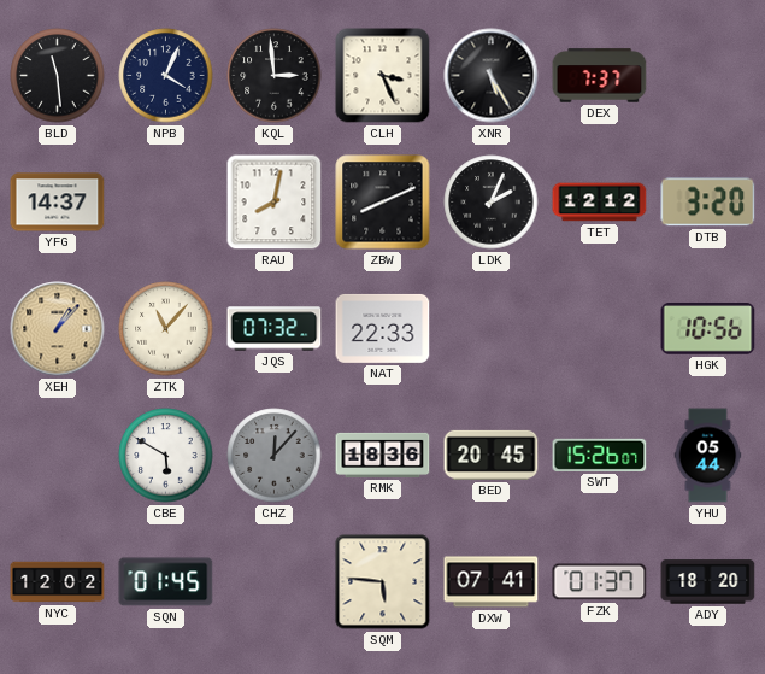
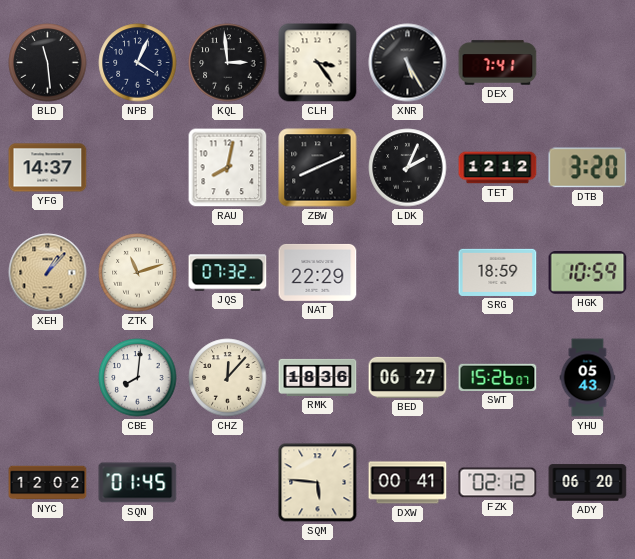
CLH: 3:26 -> 3:24 (318, 63)
DEX: 7:37 -> 7:41 (498, 63)
ZTK: 11:07 -> 11:12 (138, 273)
NAT: 22:33 -> 22:29 (318, 272)
SRG: none -> 18:59 (498, 272)
HGK: 10:56 -> 10:59 (588, 273)
CBE: 5:50 -> 8:01 (138, 378)
CHZ dial: grey -> cream (228, 378)
BED: 20:45 -> 06:27 (408, 377)
YHU: 05:44 -> 05:43 (588, 378)
DXW: 07:41 -> 00:41 (408, 483)
FZK: 01:37 -> 02:12 (498, 483)
ADY: 18:20 -> 06:20 (588, 483)
